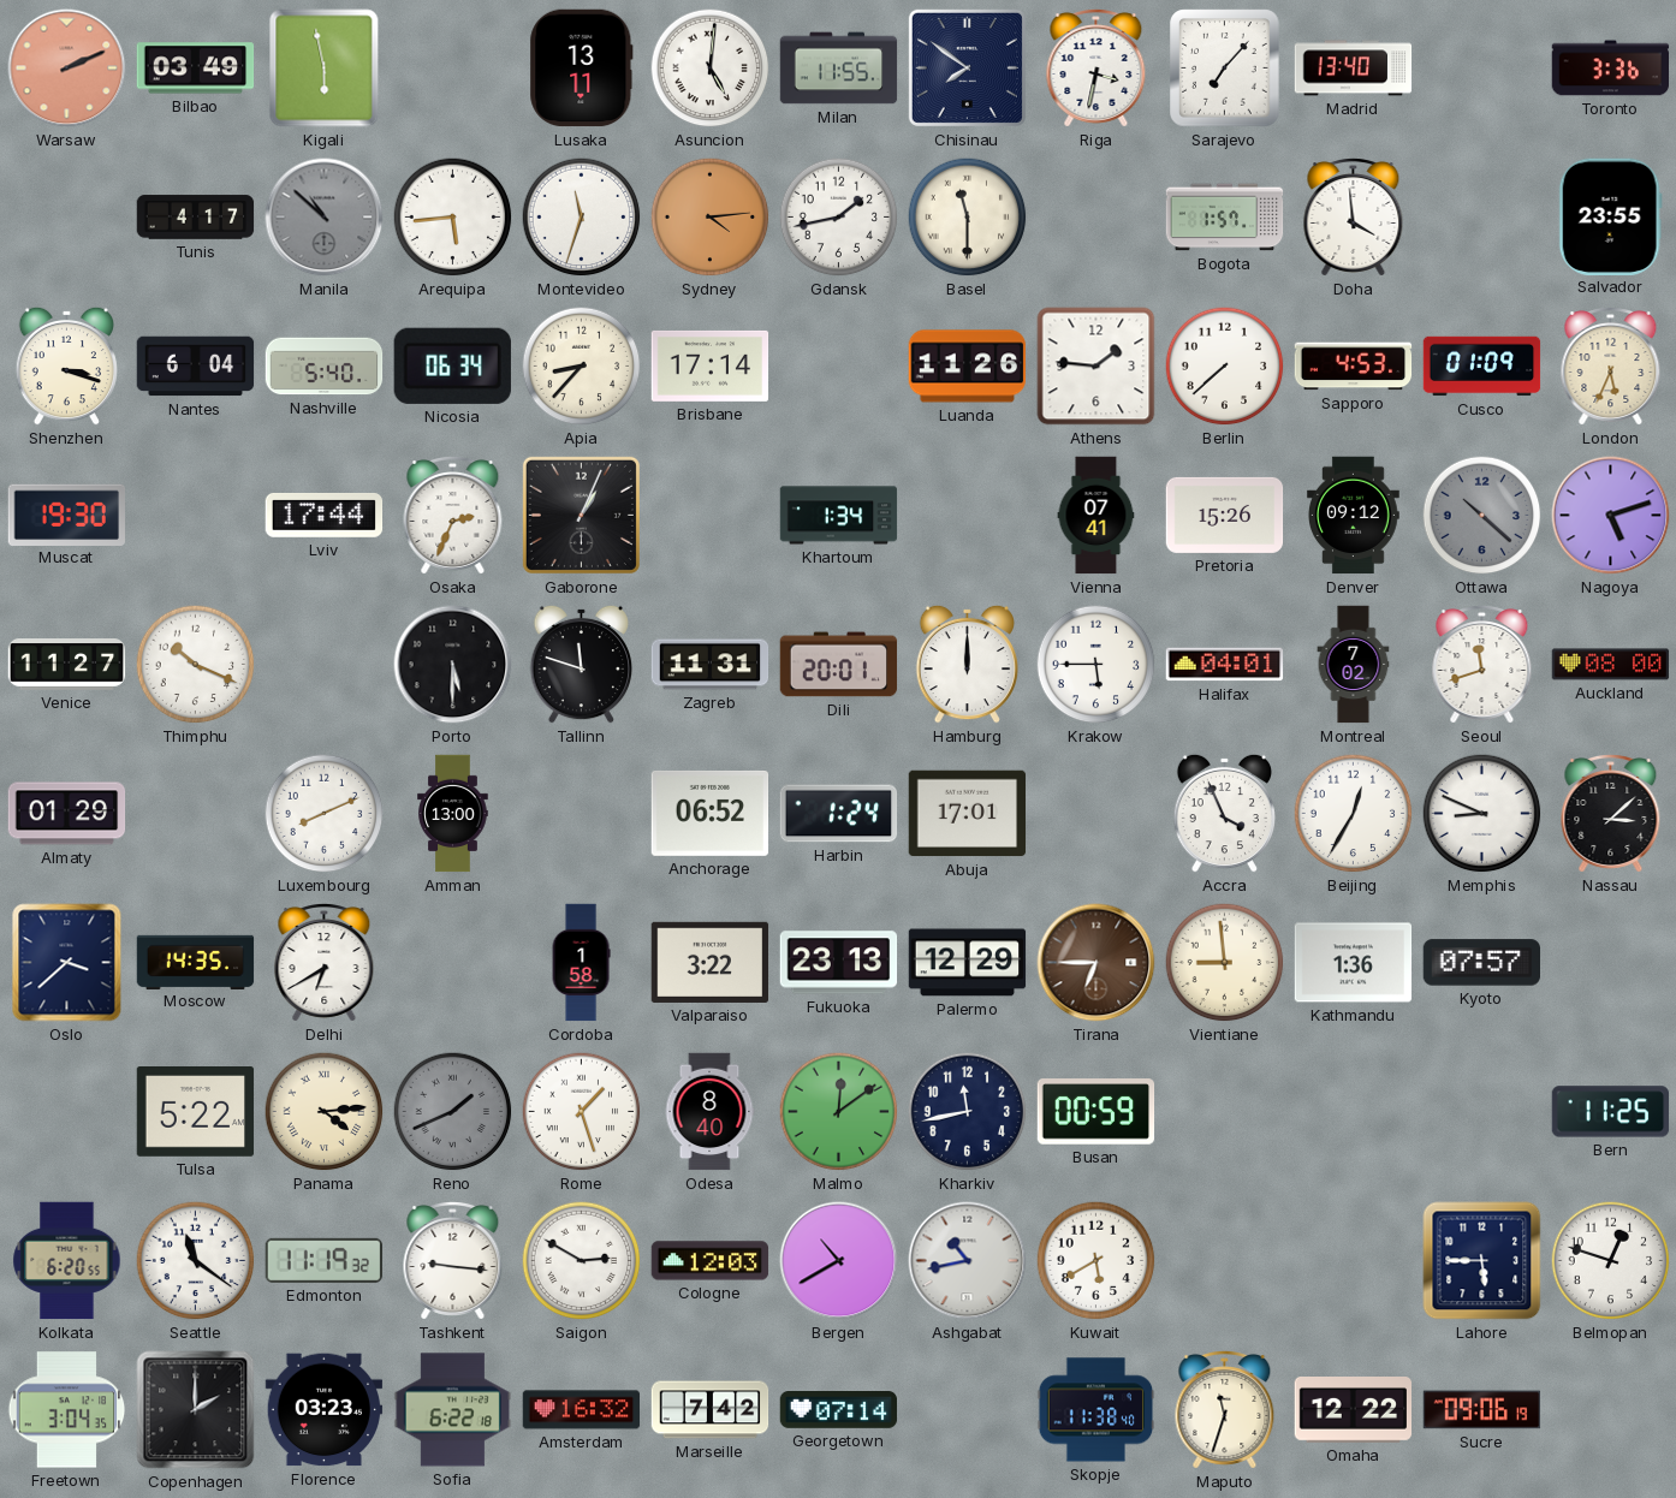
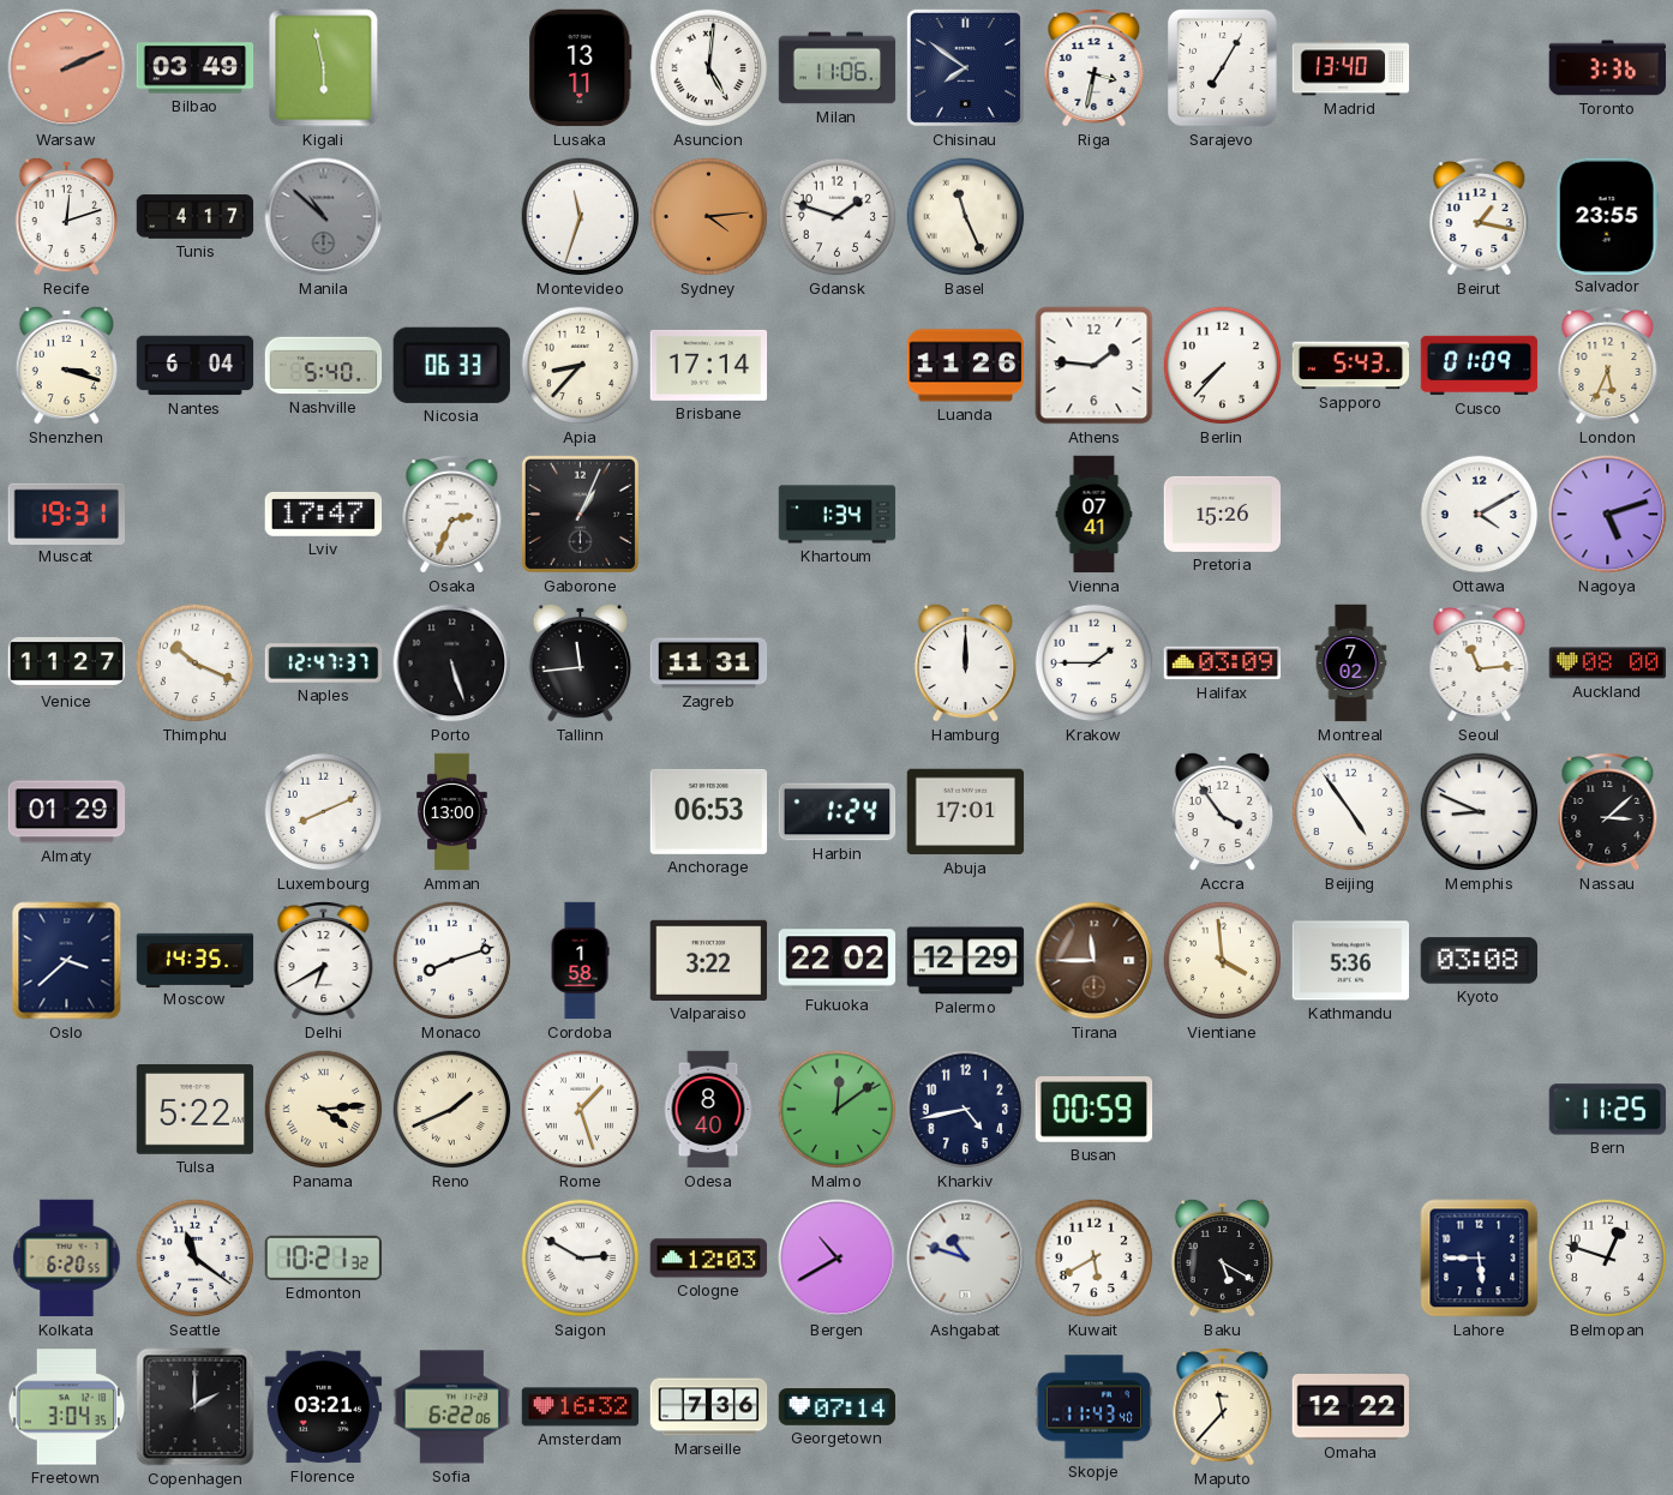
Milan: 11:55 -> 11:06 (838, 68)
Sarajevo: 7:07 -> 7:05 (1223, 68)
Recife: none -> 12:12 (66, 216)
Arequipa: 5:44 -> none (453, 218)
Gdansk: 1:43 -> 1:48 (838, 217)
Basel: 11:30 -> 11:26 (966, 217)
Bogota: 1:57 -> none (1225, 218)
Doha: 3:59 -> none (1354, 218)
Beirut: none -> 1:17 (1480, 217)
Nicosia: 06:34 -> 06:33 (451, 365)
Berlin: 7:38 -> 7:37 (1223, 366)
Sapporo: 4:53 -> 5:43 (1351, 366)
Muscat: 19:30 -> 19:31 (66, 514)
Lviv: 17:44 -> 17:47 (324, 515)
Denver: 09:12 -> none (1354, 516)
Ottawa: 10:22 -> 4:10 (1480, 515)
Ottawa dial: grey -> white (1480, 515)
Naples: none -> 12:47 (324, 664)
Porto: 5:30 -> 5:27 (452, 664)
Tallinn: 11:48 -> 11:44 (580, 662)
Dili: 20:01 -> none (839, 665)
Krakow: 5:45 -> 1:45 (1095, 664)
Halifax: 04:01 -> 03:09 (1223, 664)
Seoul: 11:42 -> 11:14 (1480, 664)
Anchorage: 06:52 -> 06:53 (709, 811)
Accra: 3:56 -> 3:54 (1222, 811)
Beijing: 12:35 -> 4:54 (1351, 812)
Monaco: none -> 8:12 (452, 961)
Fukuoka: 23:13 -> 22:02 (838, 961)
Tirana: 6:45 -> 11:45 (1095, 961)
Vientiane: 8:59 -> 3:59 (1223, 961)
Kathmandu: 1:36 -> 5:36 (1351, 961)
Kyoto: 07:57 -> 03:08 (1479, 961)
Reno dial: grey -> cream (452, 1110)
Kharkiv: 11:43 -> 4:43 (966, 1110)
Edmonton: 11:19 -> 10:21 (323, 1257)
Tashkent: 9:16 -> none (453, 1261)
Ashgabat: 10:43 -> 10:48 (966, 1259)
Baku: none -> 5:20 (1222, 1257)
Florence: 03:23 -> 03:21 (324, 1407)
Sofia: 6:22:18 -> 6:22:06 (452, 1407)
Marseille: 7:42 -> 7:36 (709, 1407)
Skopje: 11:38 -> 11:43 (1095, 1407)
Maputo: 11:33 -> 11:37 (1223, 1407)
Sucre: 09:06 -> none (1482, 1410)
